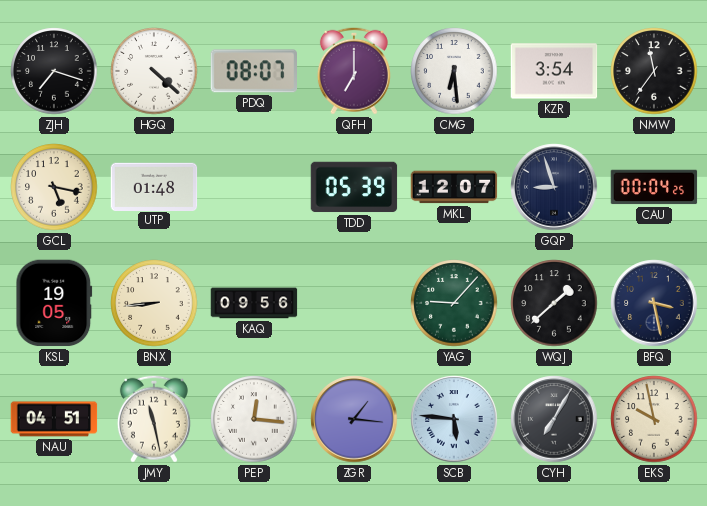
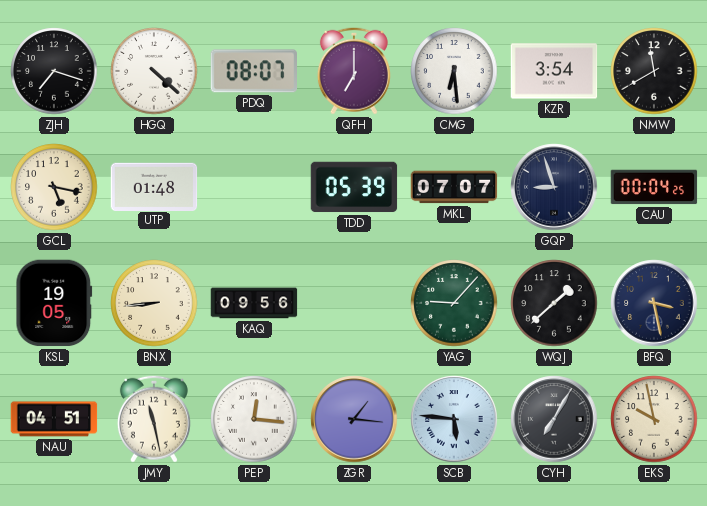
NMW: 11:36 -> 11:40 (654, 71)
MKL: 12:07 -> 07:07 (454, 187)
